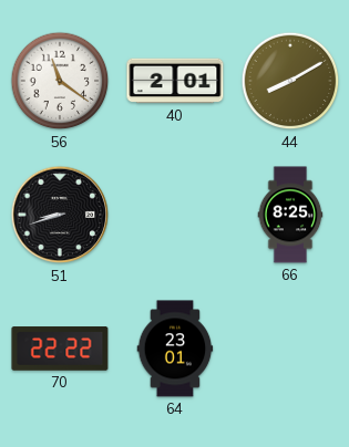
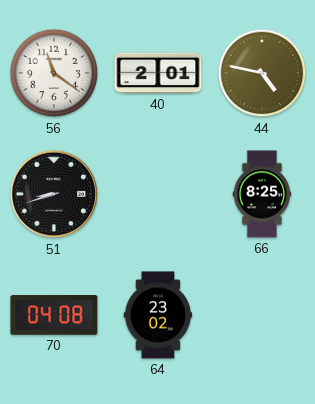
44: 8:10 -> 4:47 (262, 73)
70: 22:22 -> 04:08 (54, 315)
64: 23:01 -> 23:02 (158, 315)
